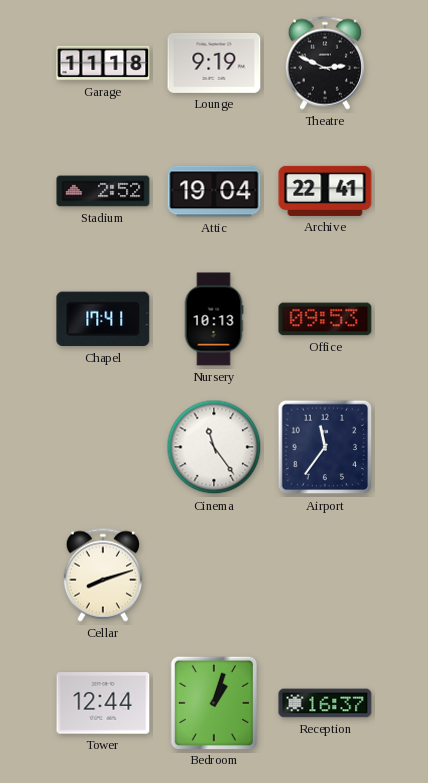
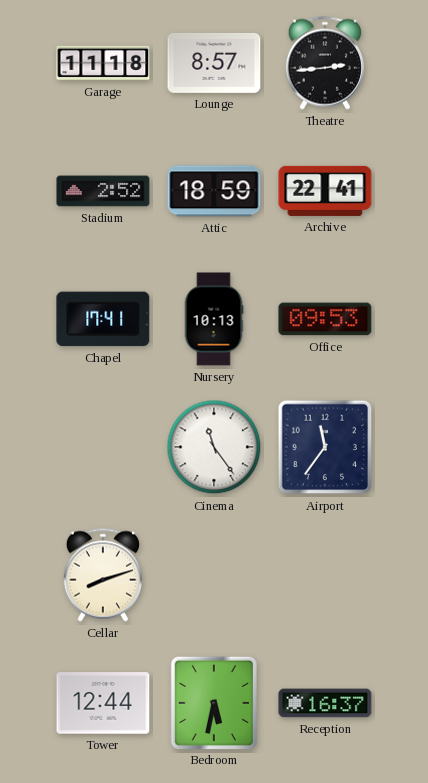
Lounge: 9:19 -> 8:57 (214, 63)
Theatre: 2:49 -> 2:44 (325, 63)
Attic: 19:04 -> 18:59 (214, 191)
Bedroom: 1:03 -> 5:32 (213, 702)
